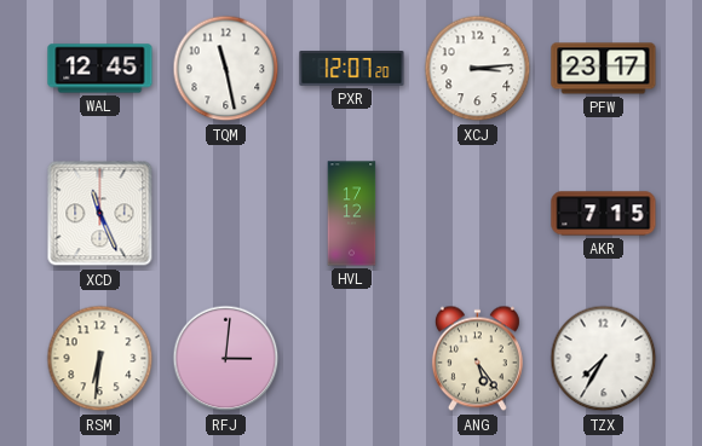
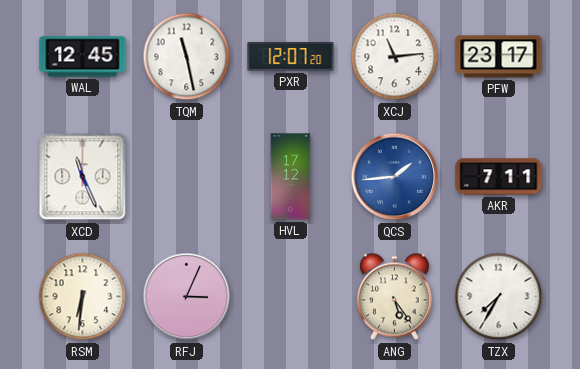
XCJ: 3:14 -> 11:14 (395, 57)
QCS: none -> 1:44 (395, 177)
AKR: 7:15 -> 7:11 (499, 177)
RFJ: 3:01 -> 3:04 (187, 297)
